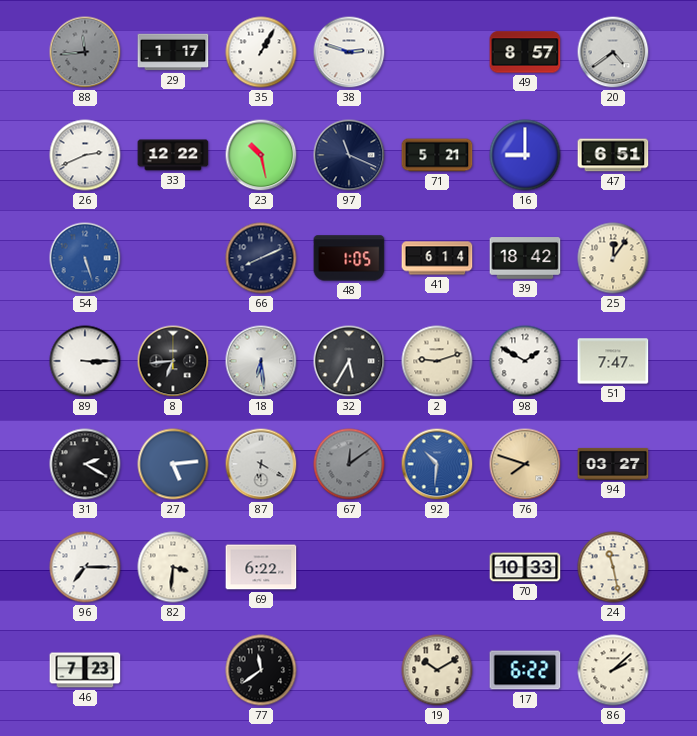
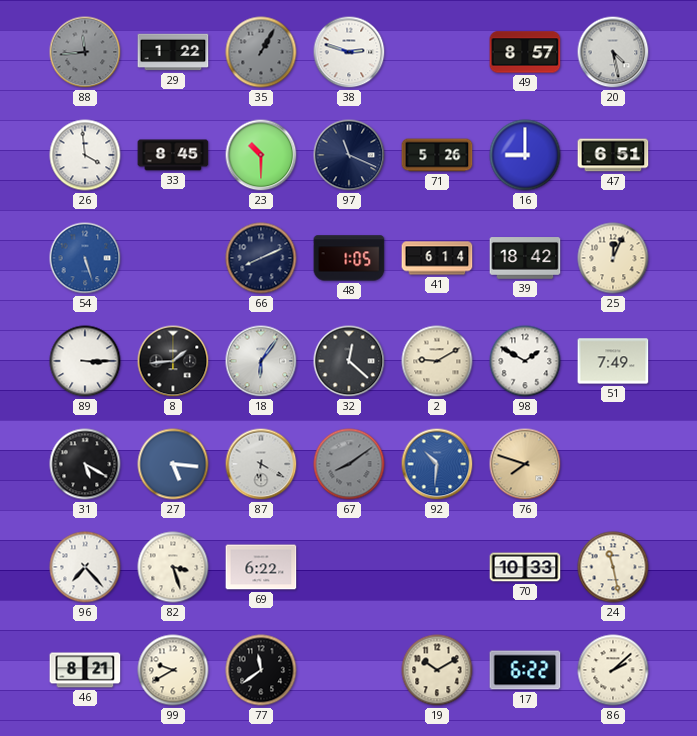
29: 1:17 -> 1:22 (173, 52)
35 dial: white -> grey (261, 52)
20: 4:39 -> 4:28 (613, 52)
26: 2:41 -> 3:59 (85, 155)
33: 12:22 -> 8:45 (173, 155)
23: 10:28 -> 10:30 (261, 155)
71: 5:21 -> 5:26 (437, 155)
25: 12:06 -> 12:04 (613, 258)
8: 6:44 -> 1:44 (173, 361)
18: 6:29 -> 6:06 (261, 361)
32: 5:35 -> 12:22 (349, 361)
2: 9:12 -> 9:10 (437, 361)
51: 7:47 -> 7:49 (613, 361)
31: 2:20 -> 5:20 (85, 464)
27: 5:14 -> 5:16 (173, 464)
67: 12:09 -> 8:09 (349, 464)
94: 03:27 -> none (613, 464)
96: 7:15 -> 7:23 (85, 567)
82: 3:31 -> 3:27 (173, 567)
46: 7:23 -> 8:21 (85, 670)
99: none -> 9:40 (173, 670)
